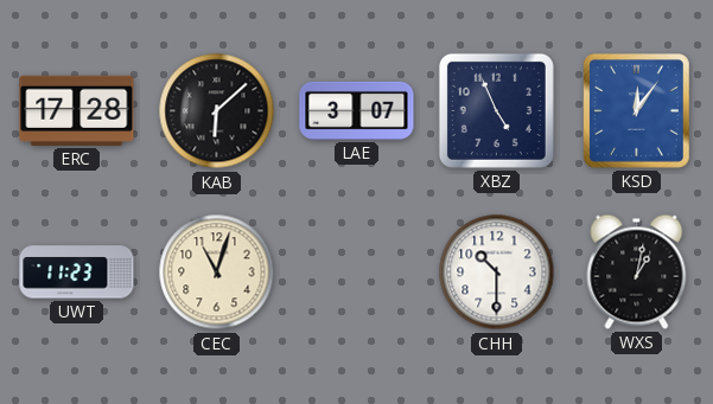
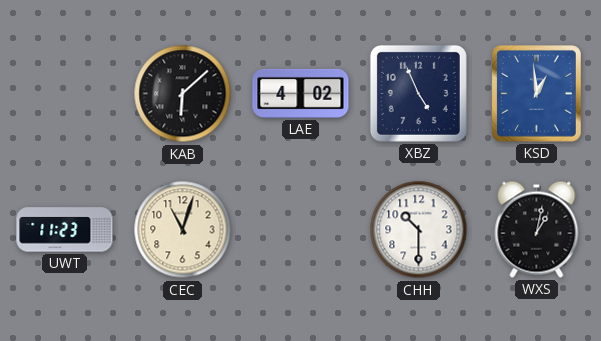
ERC: 17:28 -> none (77, 110)
LAE: 3:07 -> 4:02 (301, 93)
KSD: 12:06 -> 12:59 (537, 94)
